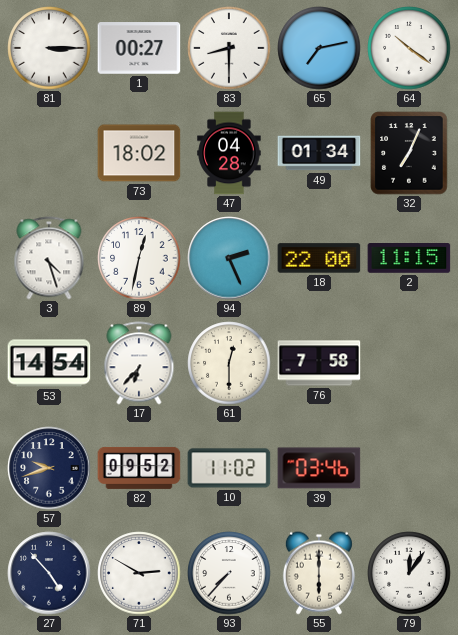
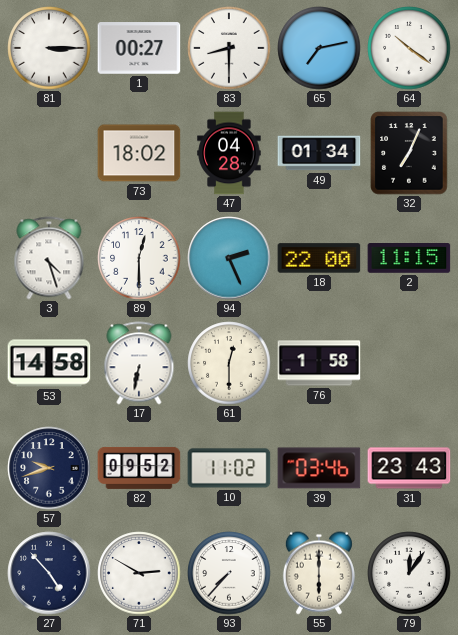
89: 12:32 -> 12:30 (139, 258)
53: 14:54 -> 14:58 (49, 363)
17: 6:37 -> 6:32 (139, 363)
76: 7:58 -> 1:58 (319, 363)
31: none -> 23:43 (409, 468)
